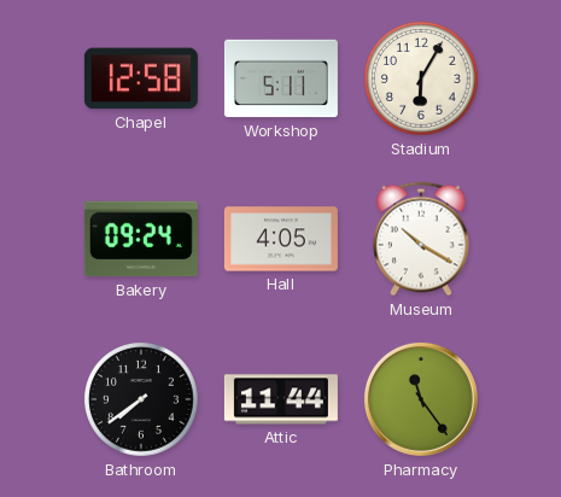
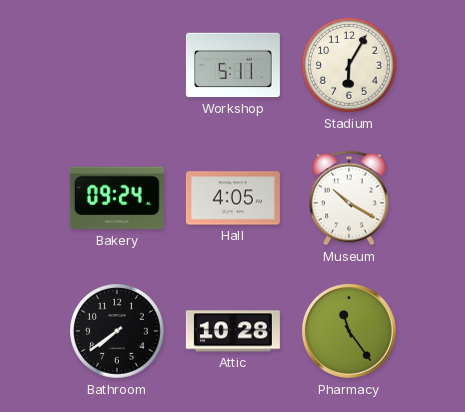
Chapel: 12:58 -> none (141, 78)
Attic: 11:44 -> 10:28 (233, 331)
